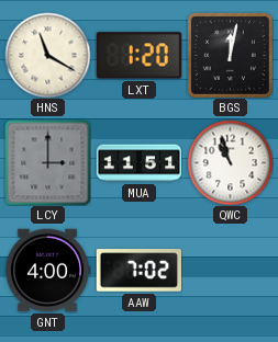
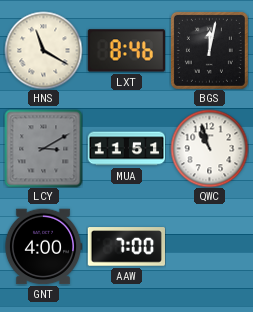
LXT: 1:20 -> 8:46 (126, 51)
LCY: 3:00 -> 3:10 (43, 148)
AAW: 7:02 -> 7:00 (126, 247)
